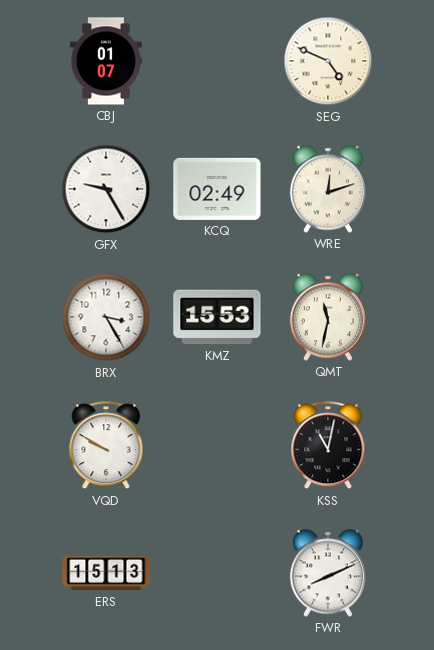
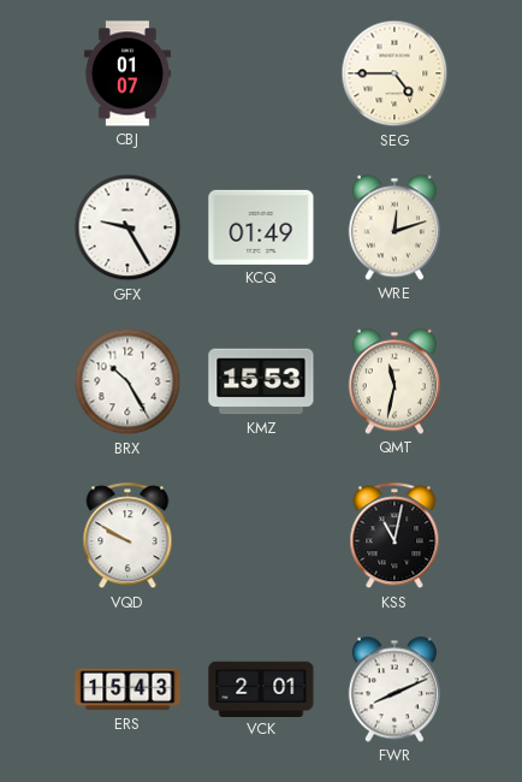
SEG: 4:49 -> 4:45 (395, 73)
KCQ: 02:49 -> 01:49 (261, 227)
BRX: 3:25 -> 10:25 (127, 381)
ERS: 15:13 -> 15:43 (127, 689)
VCK: none -> 2:01 (261, 688)
